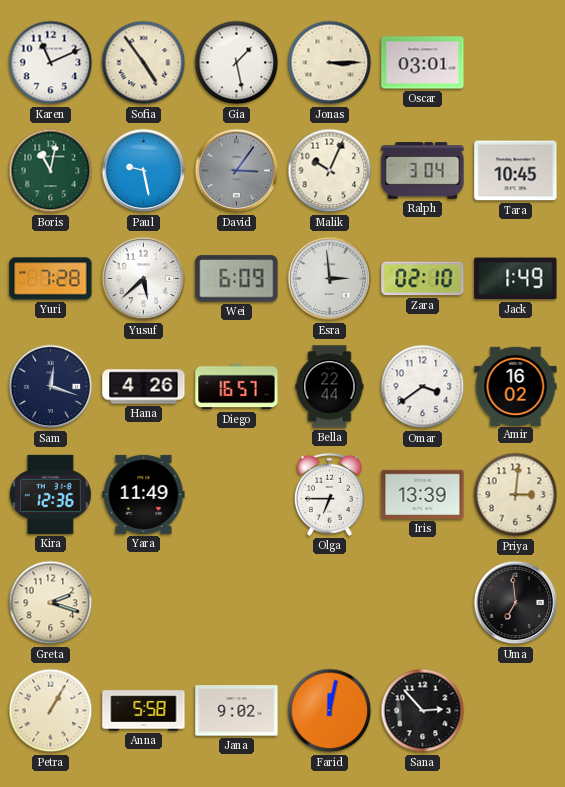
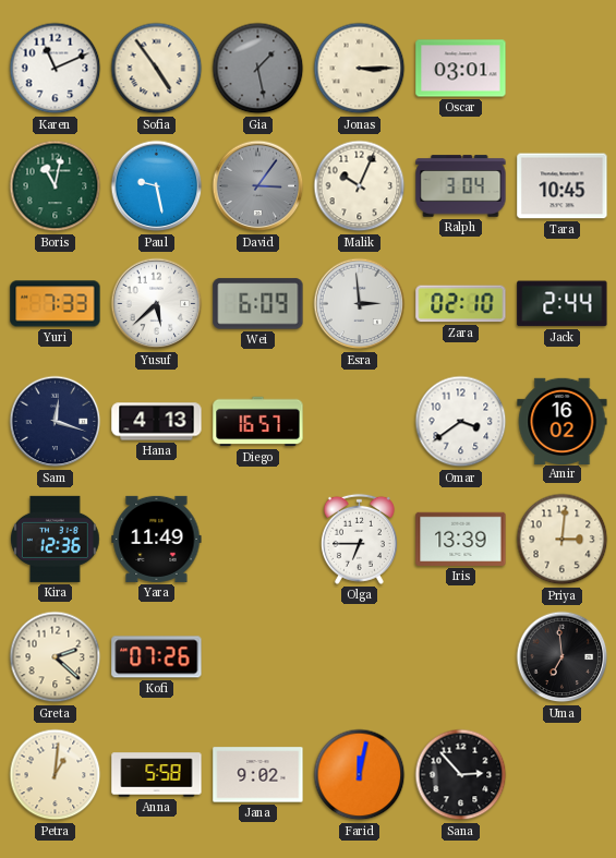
Gia dial: white -> grey (258, 69)
Yuri: 7:28 -> 7:33 (56, 304)
Jack: 1:49 -> 2:44 (563, 304)
Hana: 4:26 -> 4:13 (157, 422)
Bella: 22:44 -> none (330, 387)
Greta: 2:18 -> 2:22 (56, 657)
Kofi: none -> 07:26 (157, 657)
Petra: 1:05 -> 1:01 (56, 775)
